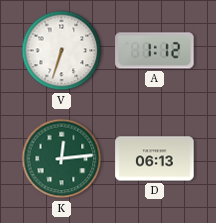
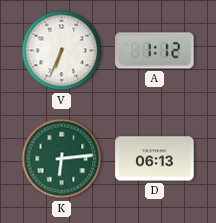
V: 6:33 -> 6:34 (62, 51)
K: 12:14 -> 6:14 (62, 159)
